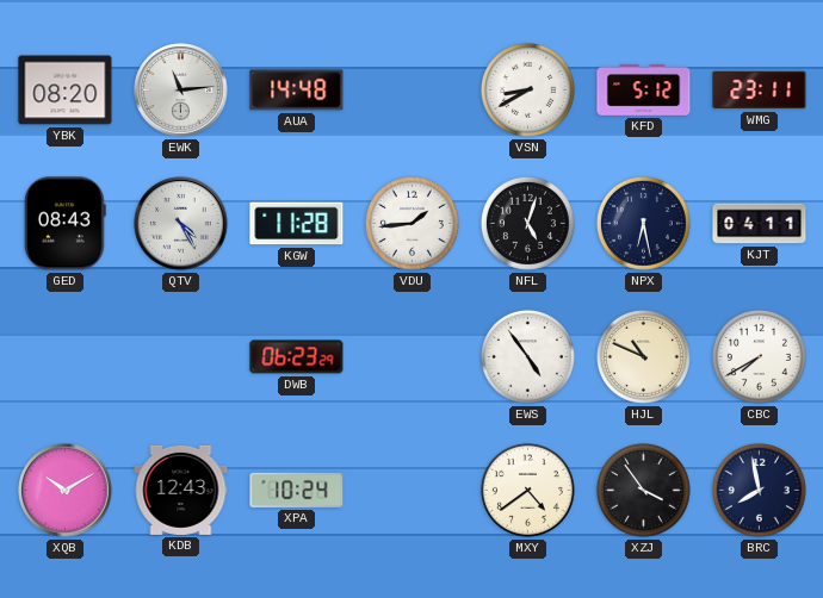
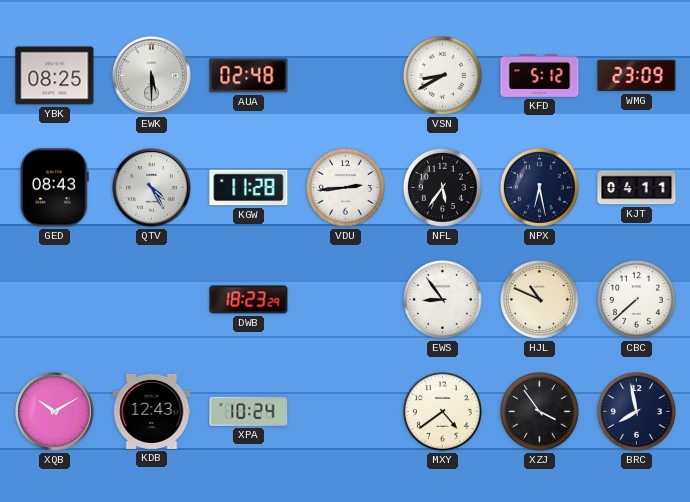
YBK: 08:20 -> 08:25 (55, 76)
EWK: 11:14 -> 5:30 (152, 76)
AUA: 14:48 -> 02:48 (249, 76)
WMG: 23:11 -> 23:09 (637, 76)
VDU: 1:44 -> 2:44 (345, 187)
NFL: 5:03 -> 5:36 (442, 187)
DWB: 06:23 -> 18:23 (249, 300)
EWS: 4:54 -> 8:54 (442, 299)
CBC: 7:40 -> 7:38 (636, 299)
